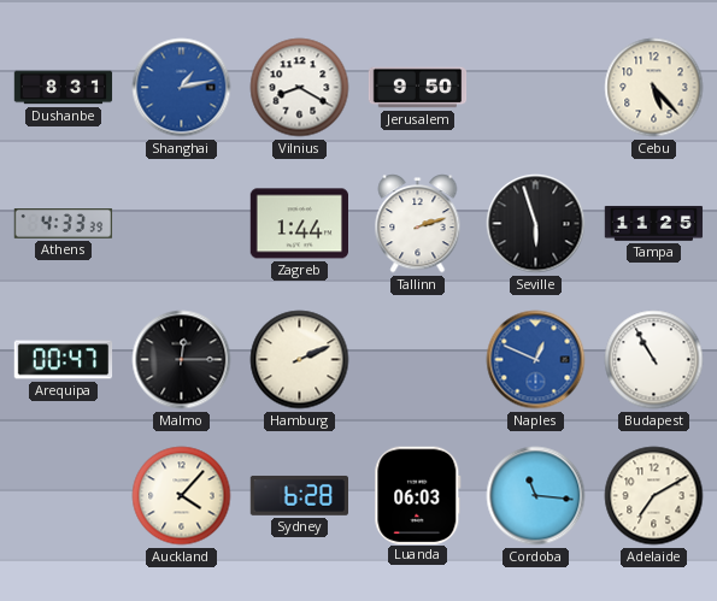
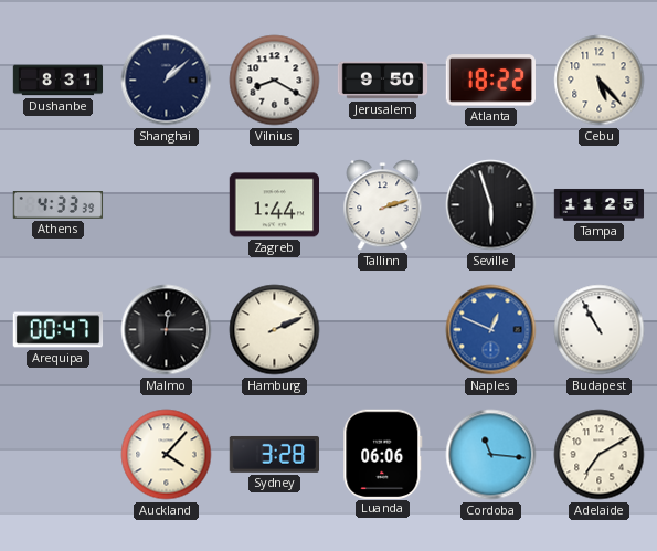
Shanghai: 1:13 -> 1:08 (167, 81)
Shanghai dial: blue -> navy (167, 81)
Atlanta: none -> 18:22 (490, 81)
Sydney: 6:28 -> 3:28 (274, 454)
Luanda: 06:03 -> 06:06 (383, 454)
